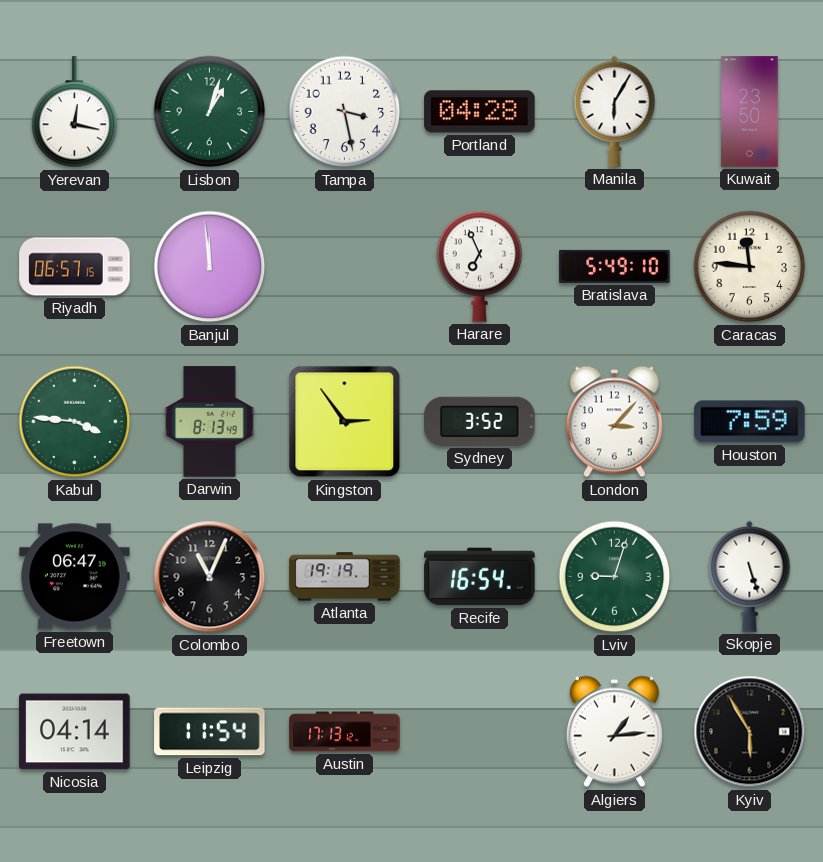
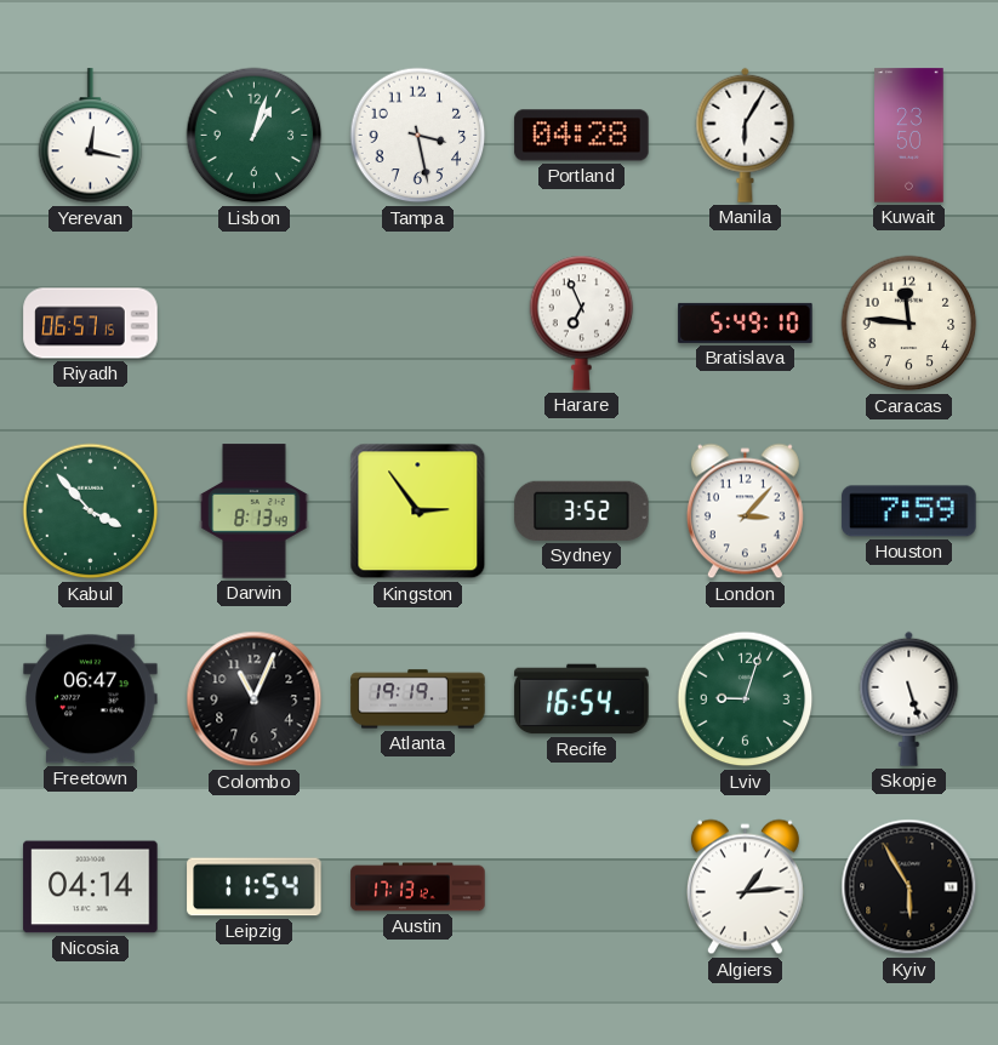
Banjul: 11:59 -> none (210, 267)
Kabul: 3:46 -> 3:53 (91, 512)
